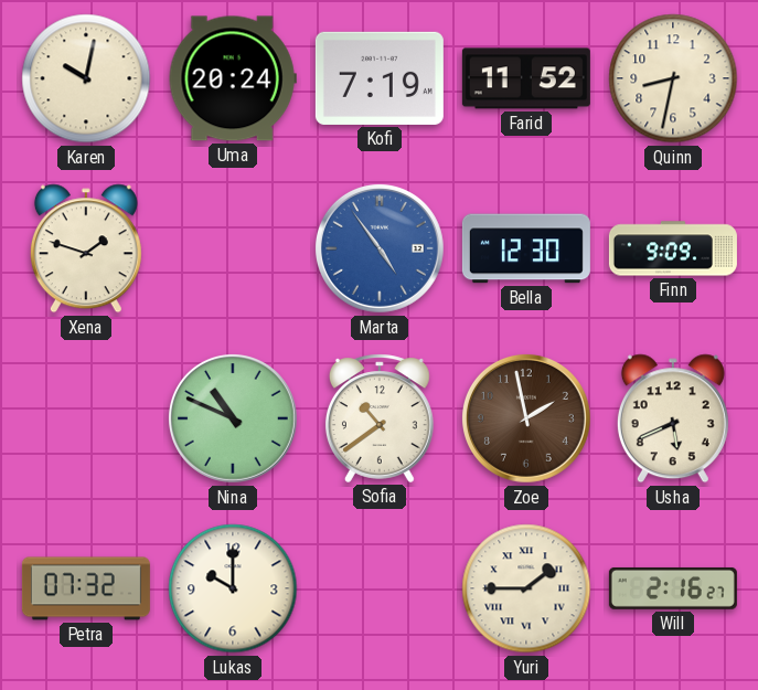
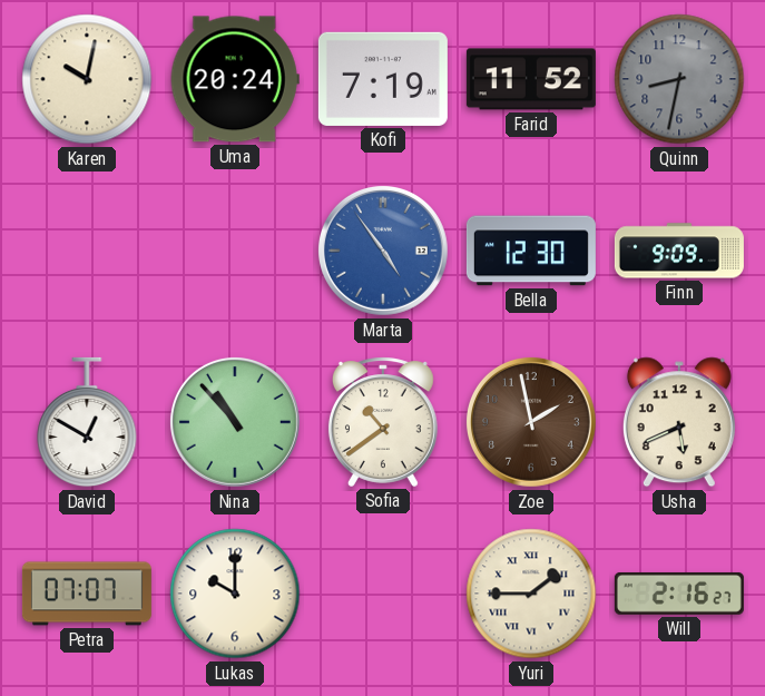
Quinn dial: cream -> grey (679, 79)
Xena: 1:48 -> none (86, 248)
David: none -> 12:50 (87, 422)
Nina: 10:49 -> 10:53 (235, 422)
Petra: 07:32 -> 07:07 (87, 594)
